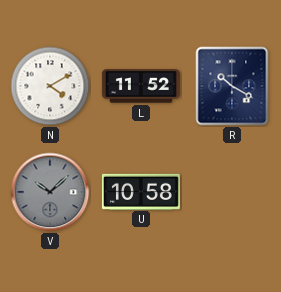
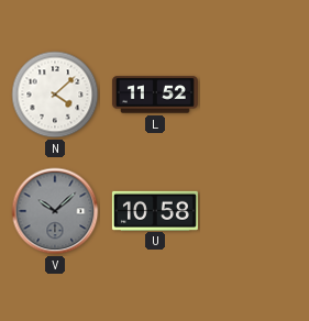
N: 4:10 -> 4:08 (55, 95)
R: 10:20 -> none (232, 86)
